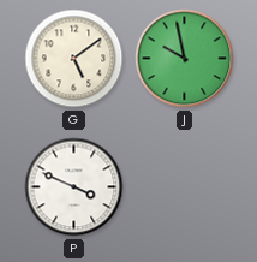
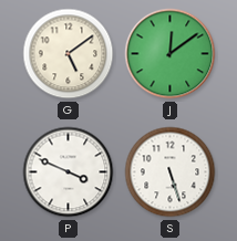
J: 9:58 -> 12:09 (171, 54)
S: none -> 5:27 (171, 172)
